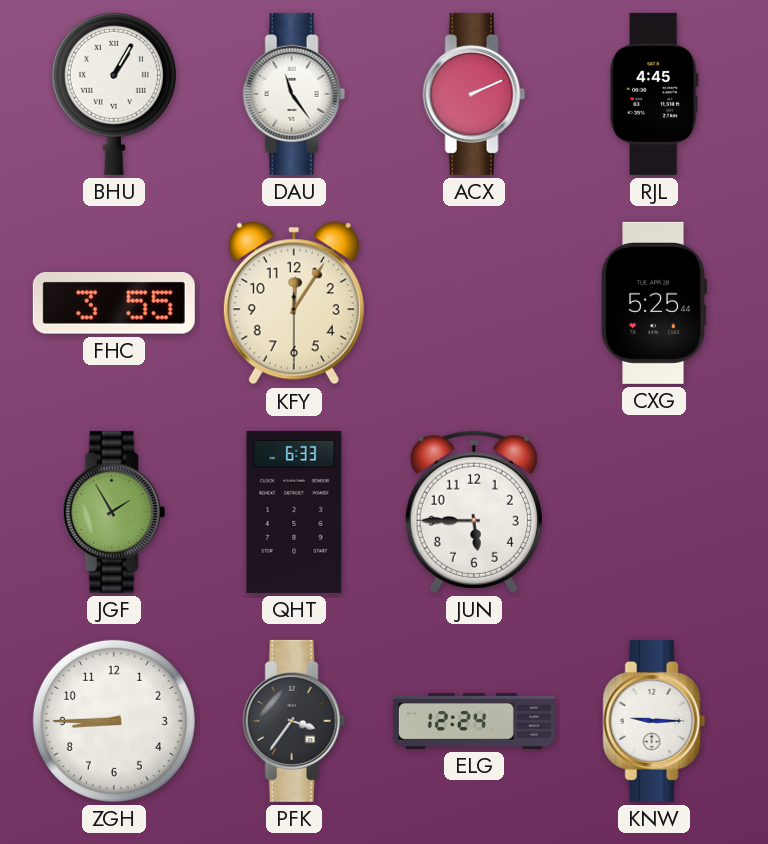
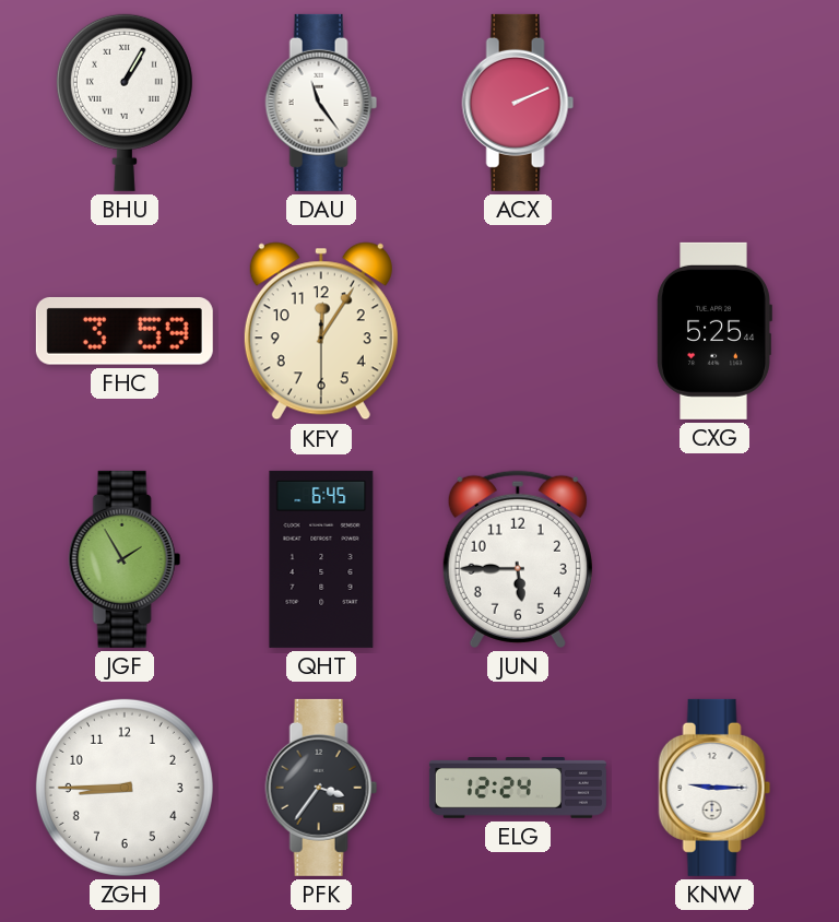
RJL: 4:45 -> none (654, 94)
FHC: 3:55 -> 3:59 (125, 331)
QHT: 6:33 -> 6:45 (321, 559)
